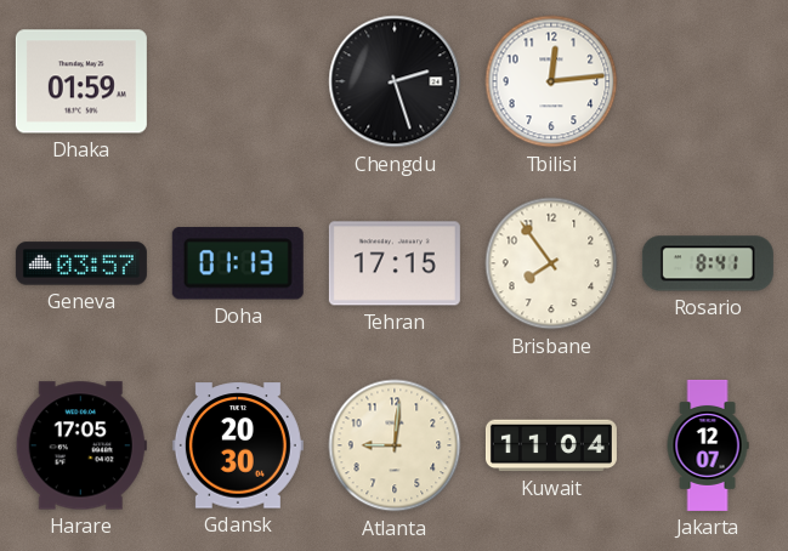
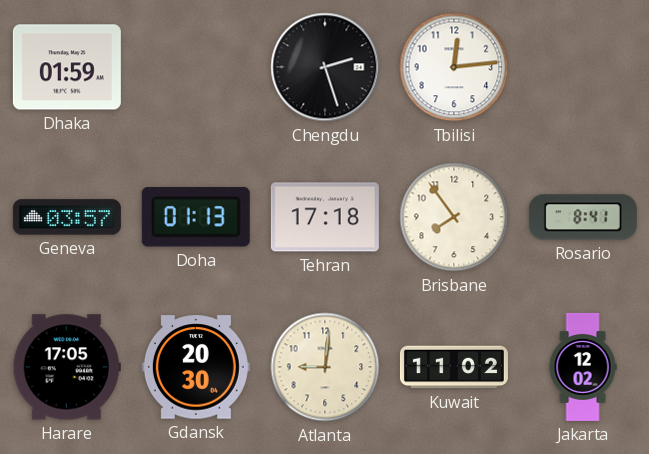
Tehran: 17:15 -> 17:18 (325, 217)
Kuwait: 11:04 -> 11:02 (454, 367)
Jakarta: 12:07 -> 12:02 (583, 367)
